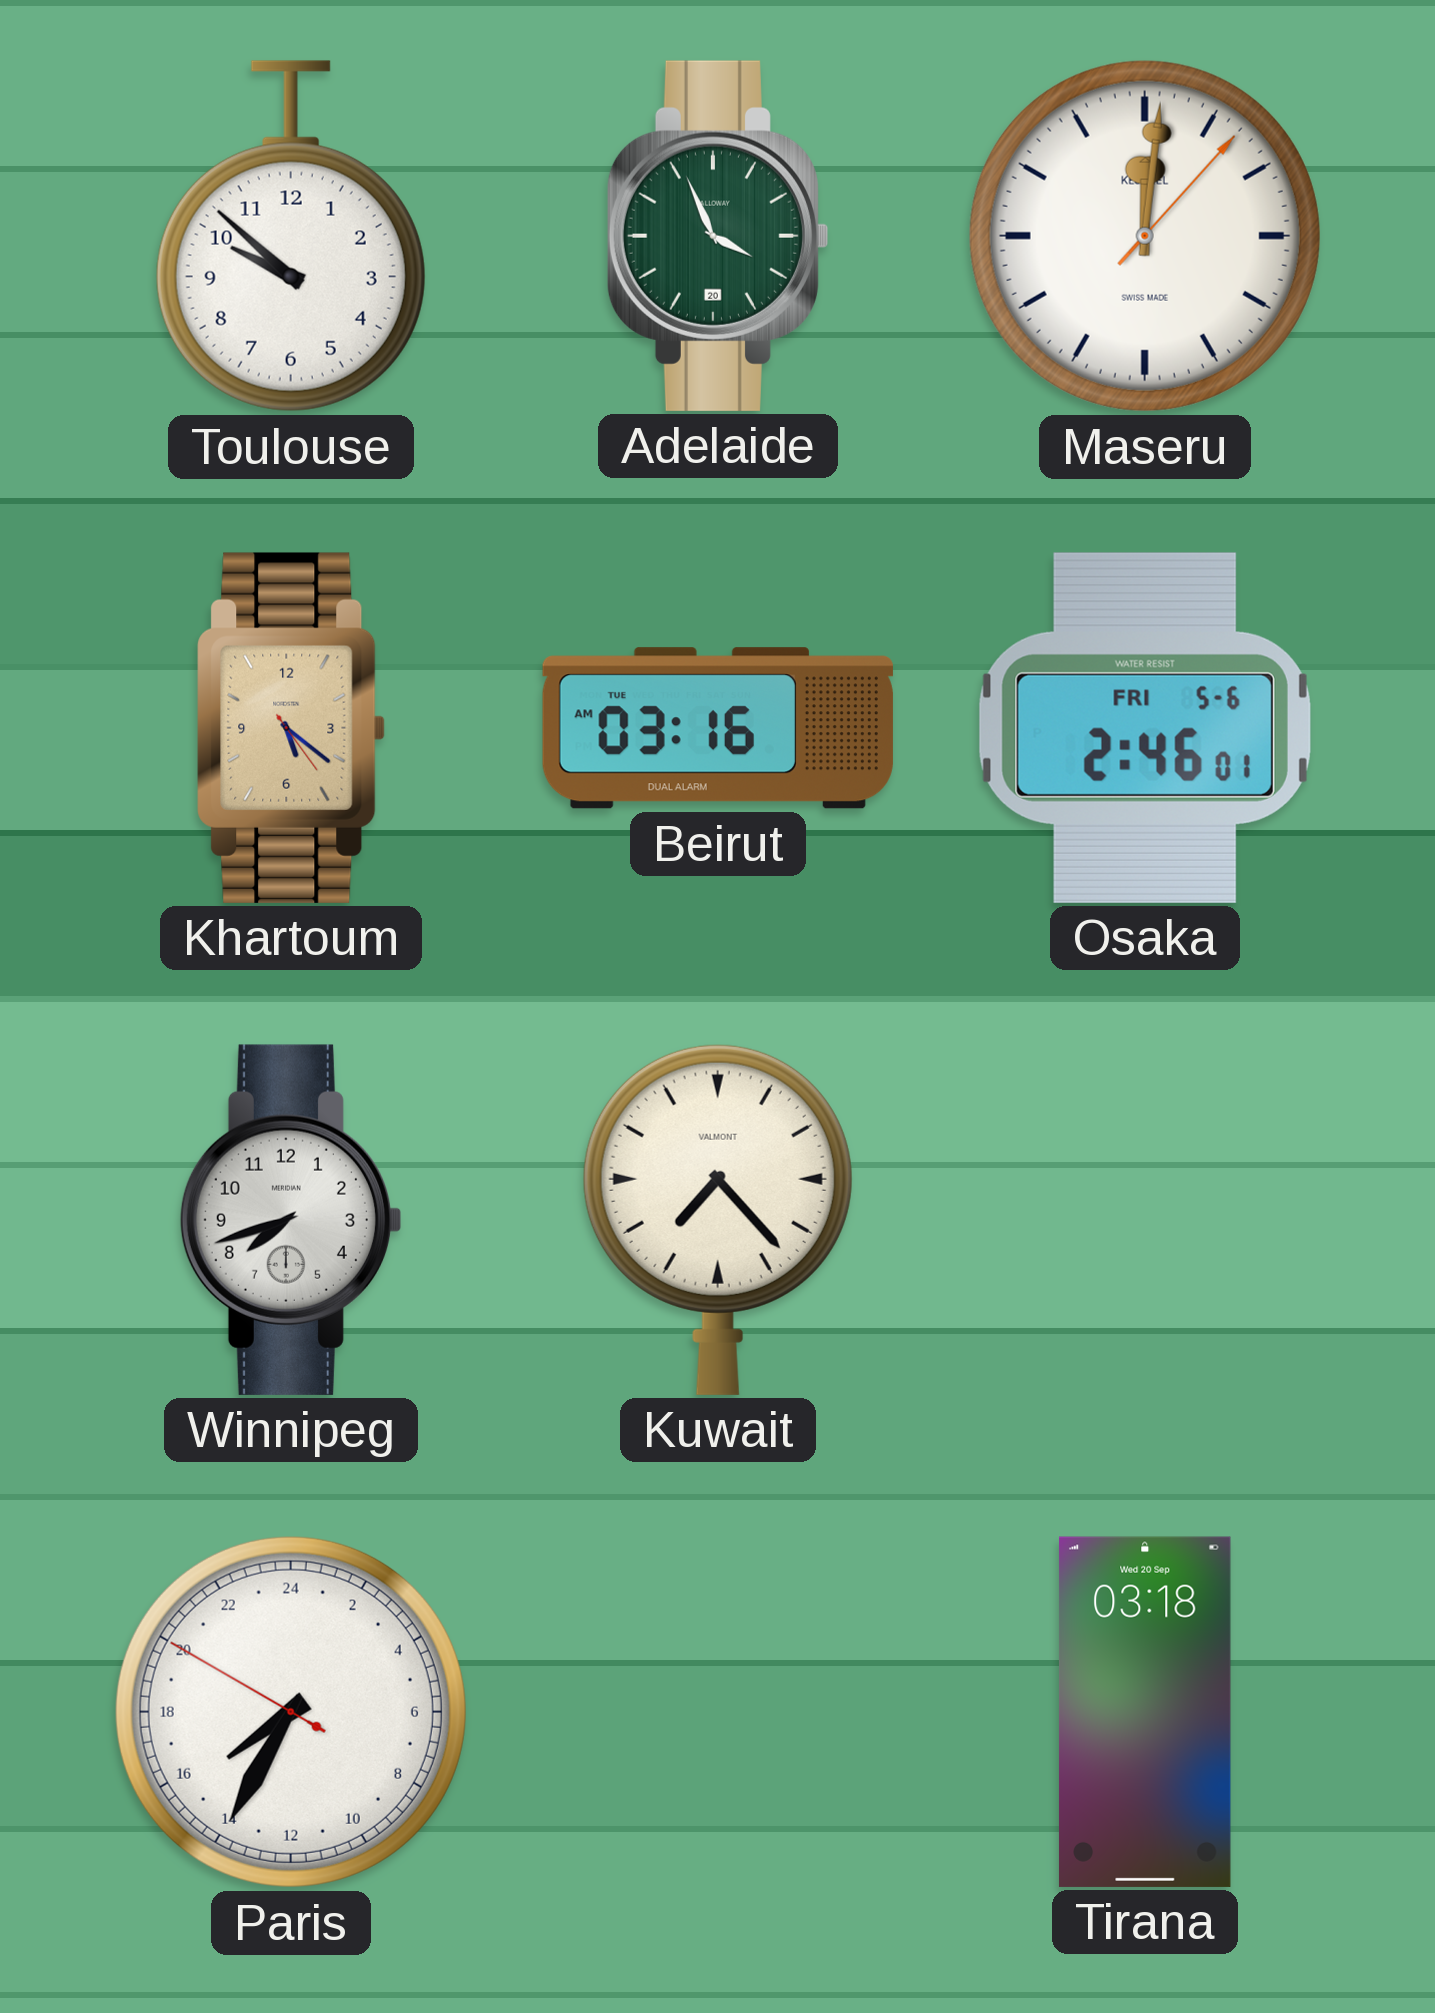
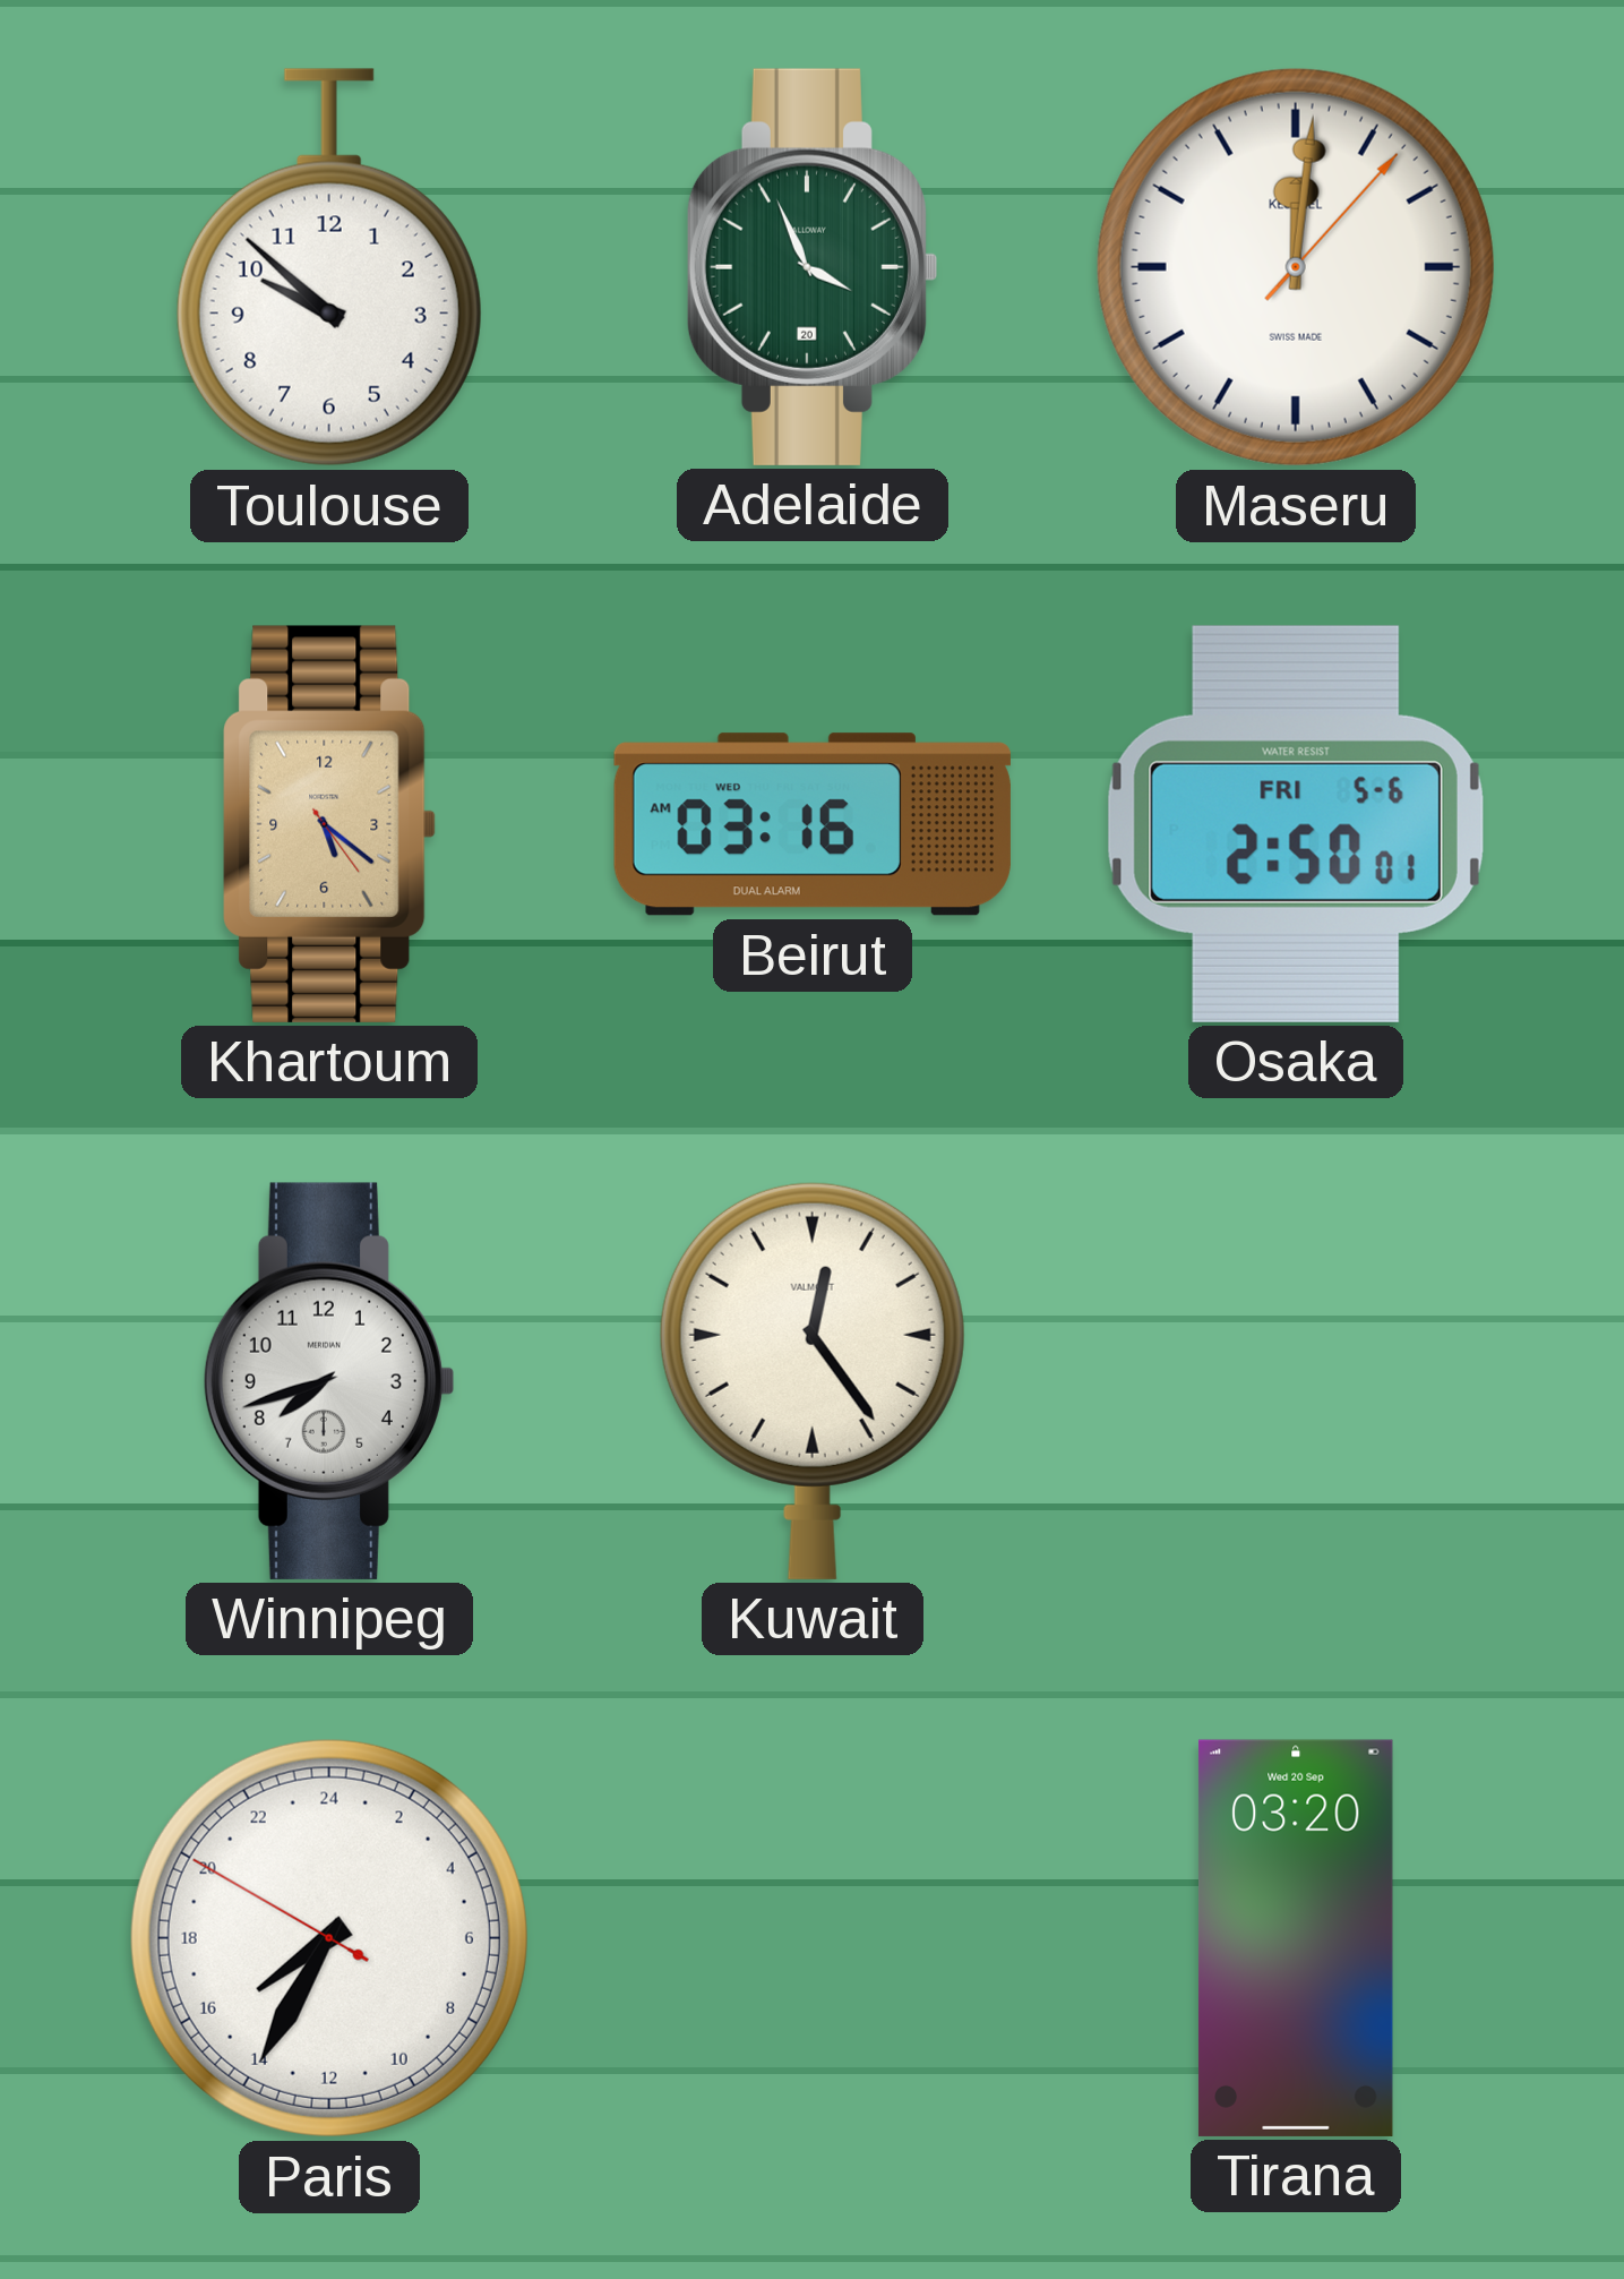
Beirut date: TUE -> WED (813, 824)
Osaka: 2:46 -> 2:50 (1296, 824)
Kuwait: 7:23 -> 12:24 (813, 1380)
Tirana: 03:18 -> 03:20 (1296, 1938)
